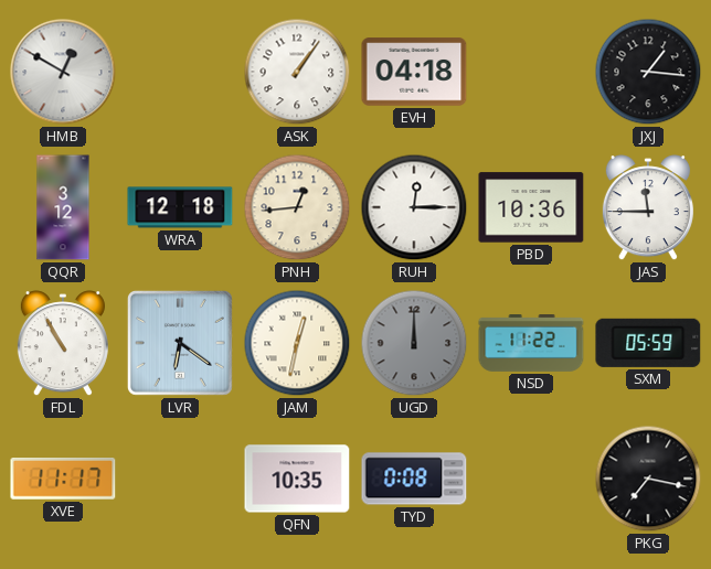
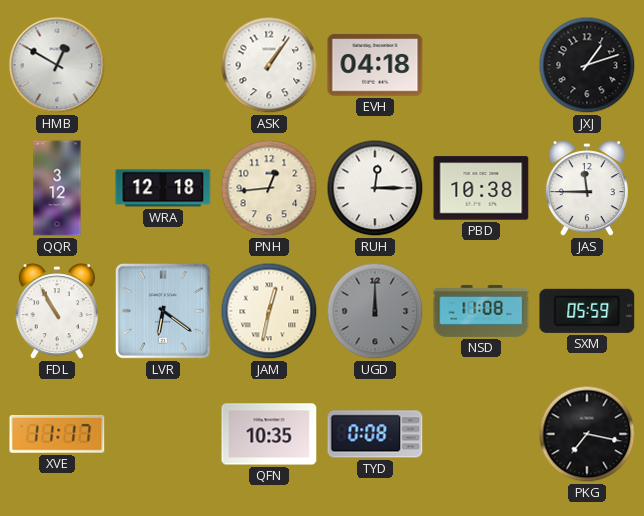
JXJ: 1:16 -> 1:12 (587, 65)
PBD: 10:36 -> 10:38 (481, 188)
NSD: 11:22 -> 11:08 (481, 312)
